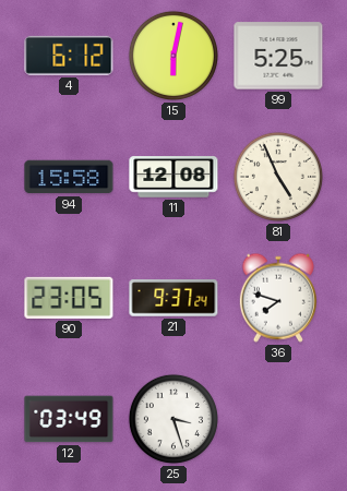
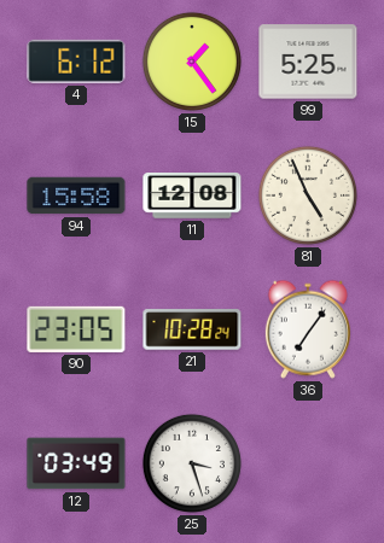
15: 6:02 -> 1:24 (192, 62)
21: 9:37 -> 10:28 (192, 329)
36: 7:48 -> 7:06 (308, 329)
